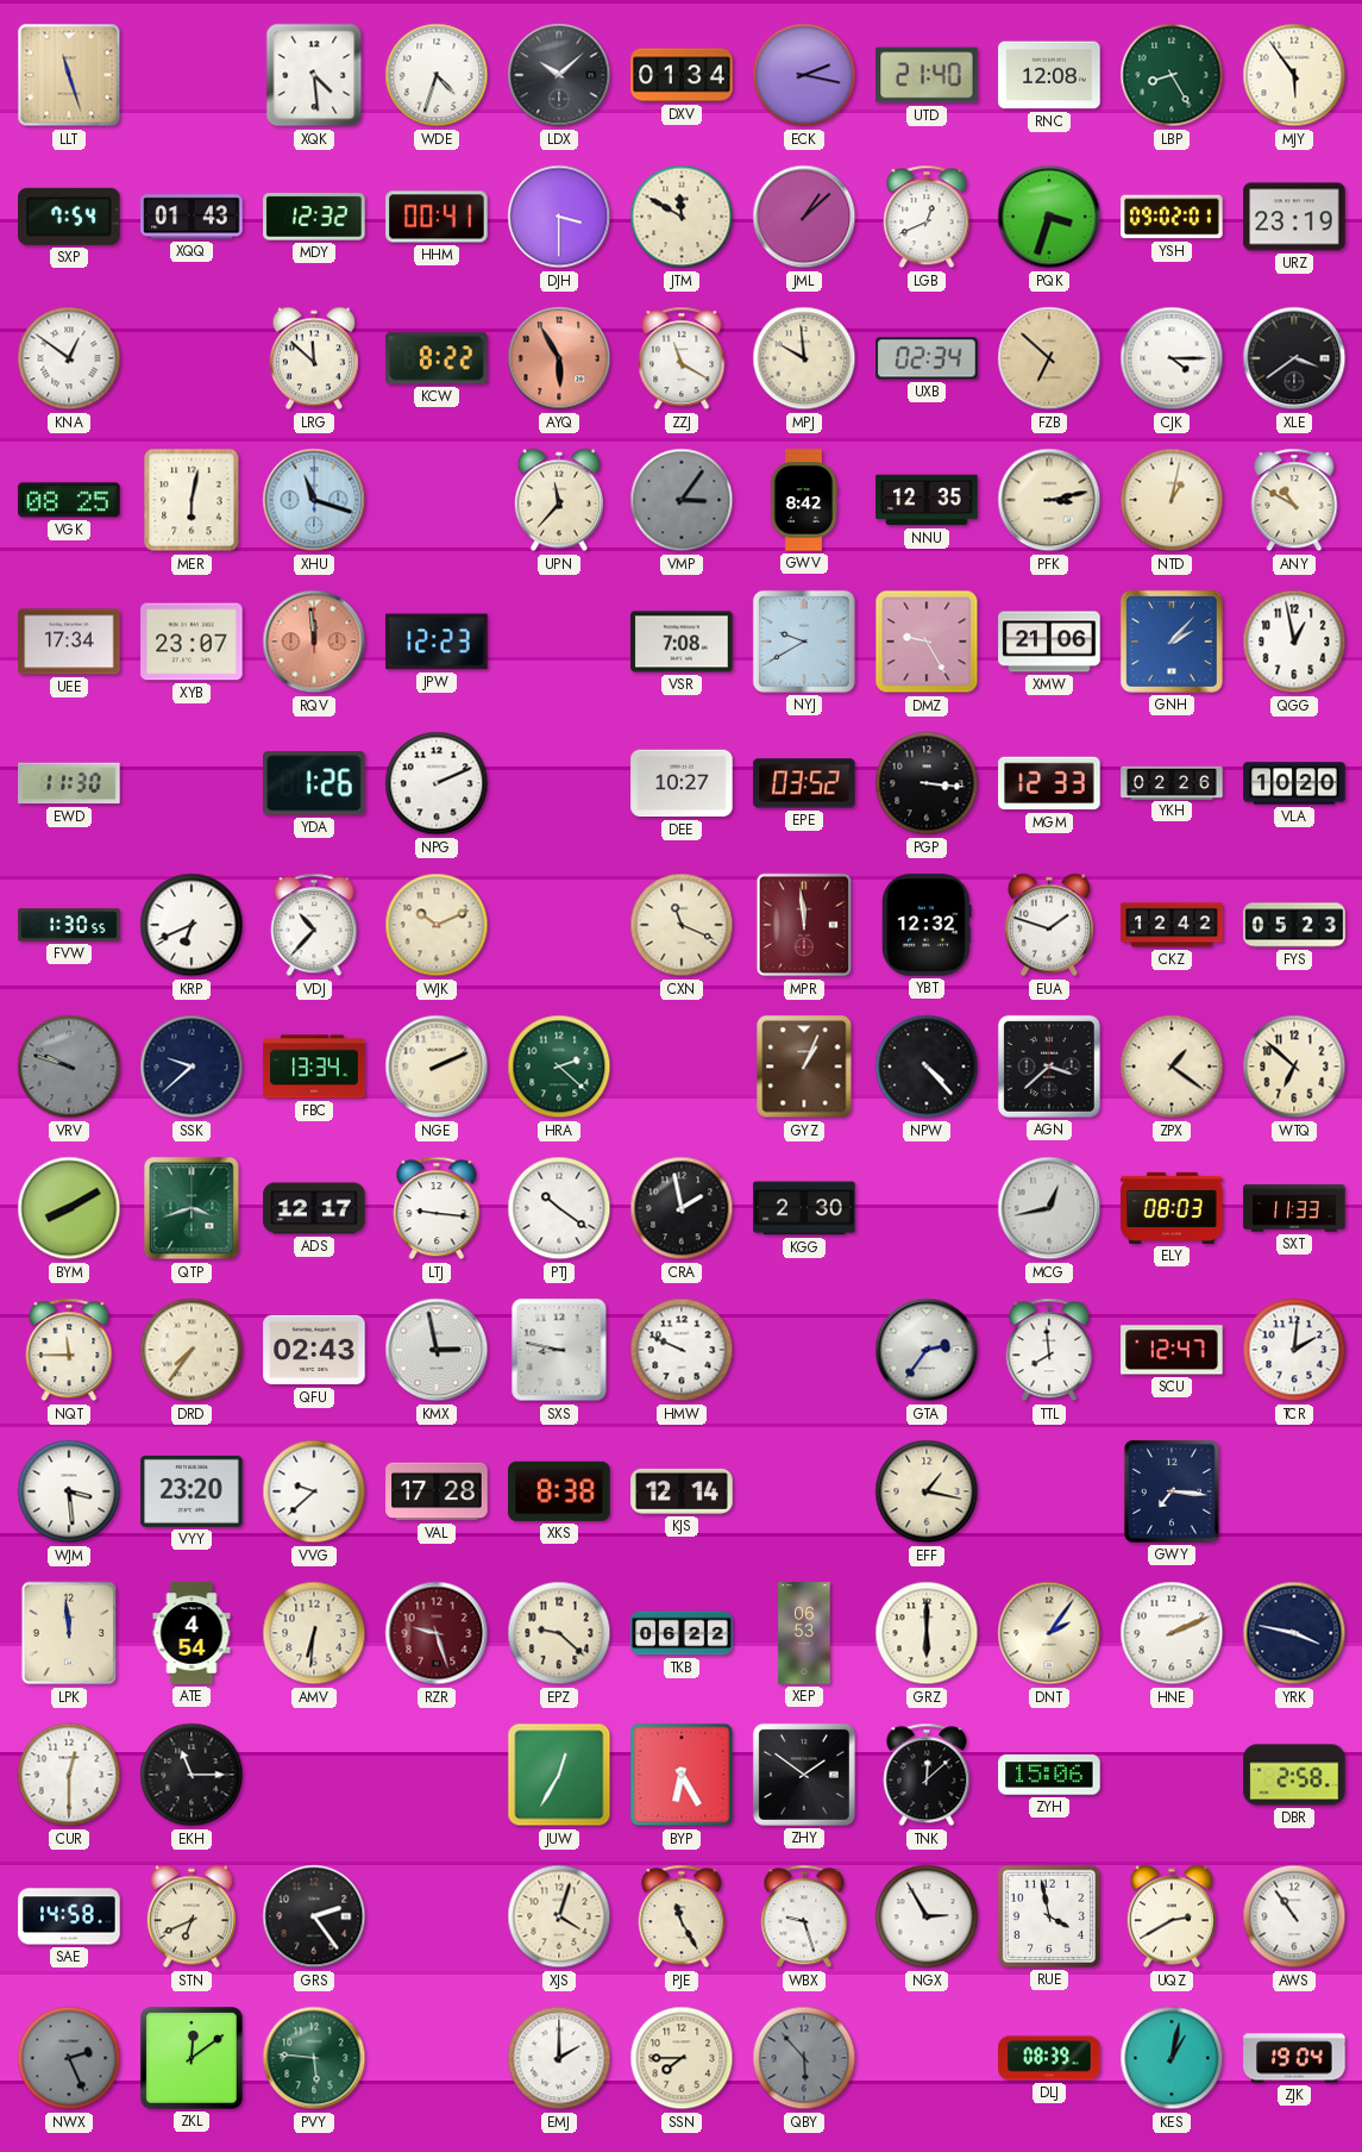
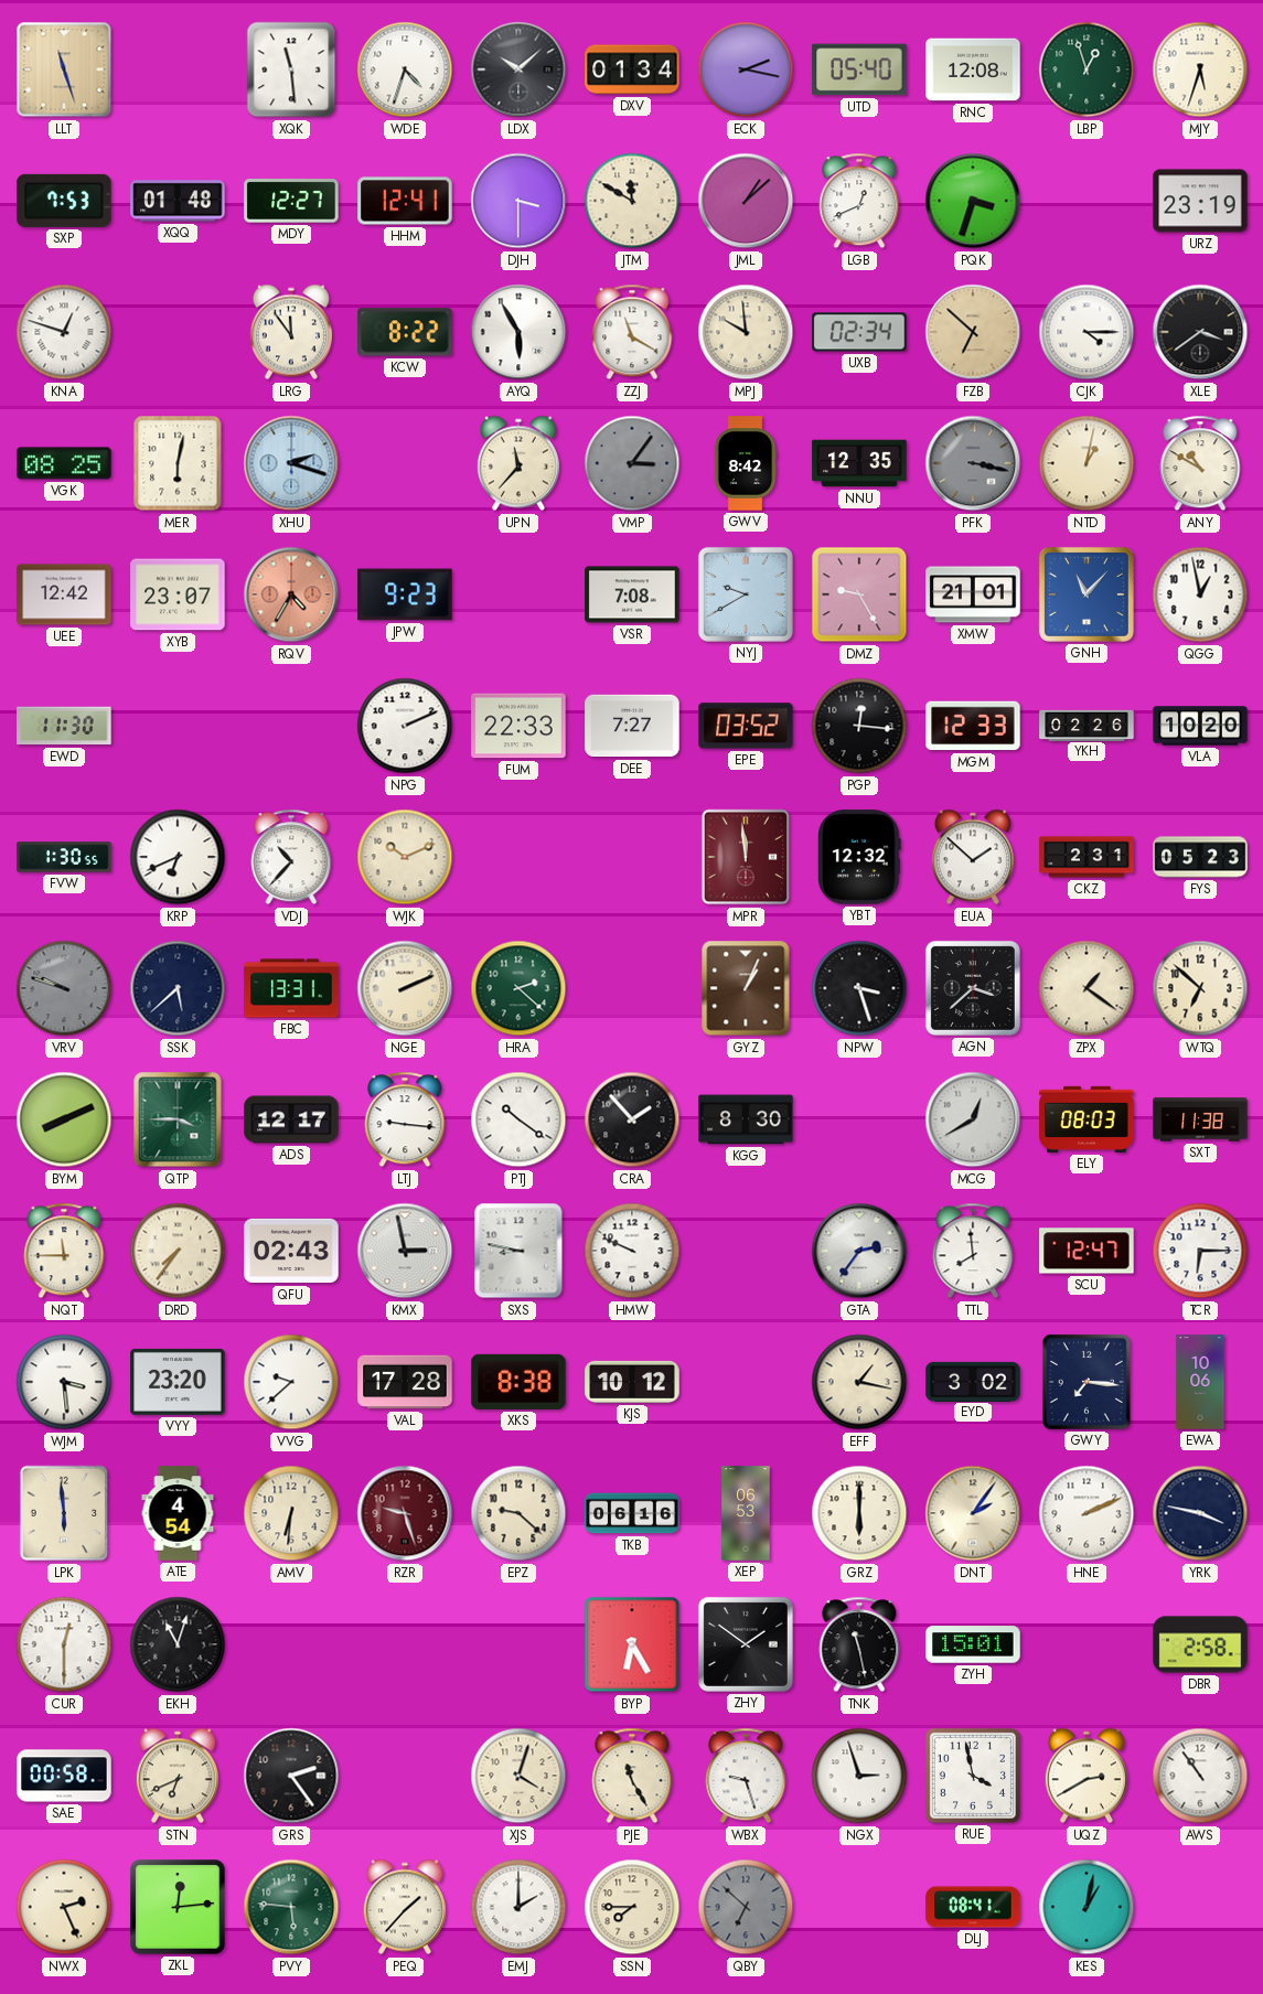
XQK: 4:29 -> 11:29 (291, 69)
UTD: 21:40 -> 05:40 (859, 69)
LBP: 8:25 -> 12:57 (1087, 69)
MJY: 5:54 -> 5:33 (1200, 69)
SXP: 7:54 -> 7:53 (64, 201)
XQQ: 01:43 -> 01:48 (178, 201)
MDY: 12:32 -> 12:27 (291, 201)
HHM: 00:41 -> 12:41 (405, 201)
YSH: 09:02 -> none (1172, 217)
KNA: 12:51 -> 12:48 (64, 332)
LRG: 11:52 -> 11:54 (291, 332)
AYQ dial: salmon -> white (518, 332)
XHU: 11:18 -> 2:18 (291, 463)
PFK: 3:13 -> 3:17 (973, 463)
PFK dial: cream -> grey (973, 463)
UEE: 17:34 -> 12:42 (64, 594)
RQV: 11:59 -> 4:35 (291, 594)
JPW: 12:23 -> 9:23 (405, 594)
XMW: 21:06 -> 21:01 (973, 594)
GNH: 2:07 -> 11:07 (1087, 594)
YDA: 1:26 -> none (314, 783)
FUM: none -> 22:33 (518, 726)
DEE: 10:27 -> 7:27 (632, 726)
PGP: 3:16 -> 12:16 (859, 726)
CXN: 11:19 -> none (682, 925)
EUA: 1:48 -> 1:52 (973, 857)
CKZ: 12:42 -> 2:31 (1087, 857)
SSK: 9:38 -> 5:38 (178, 988)
FBC: 13:34 -> 13:31 (291, 988)
NPW: 4:23 -> 3:27 (859, 988)
BYM: 8:10 -> 8:11 (64, 1119)
QTP: 3:42 -> 3:45 (178, 1119)
CRA: 1:58 -> 1:53 (632, 1119)
KGG: 2:30 -> 8:30 (746, 1119)
MCG: 12:43 -> 12:40 (973, 1119)
SXT: 11:33 -> 11:38 (1200, 1119)
TCR: 2:01 -> 6:15 (1200, 1251)
KJS: 12:14 -> 10:12 (632, 1382)
EYD: none -> 3:02 (973, 1381)
EWA: none -> 10:06 (1200, 1382)
LPK: 11:59 -> 5:59 (64, 1513)
TKB: 06:22 -> 06:16 (632, 1513)
EKH: 11:15 -> 11:03 (178, 1644)
JUW: 12:35 -> none (559, 1775)
TNK: 12:08 -> 11:28 (859, 1644)
ZYH: 15:06 -> 15:01 (973, 1644)
SAE: 14:58 -> 00:58 (64, 1776)
NGX: 2:55 -> 2:57 (859, 1776)
NWX dial: grey -> cream (64, 1907)
ZKL: 12:09 -> 12:14 (178, 1907)
PEQ: none -> 1:37 (405, 1907)
QBY: 5:53 -> 6:52 (746, 1907)
DLJ: 08:39 -> 08:41 (973, 1907)
ZJK: 19:04 -> none (1294, 2058)
